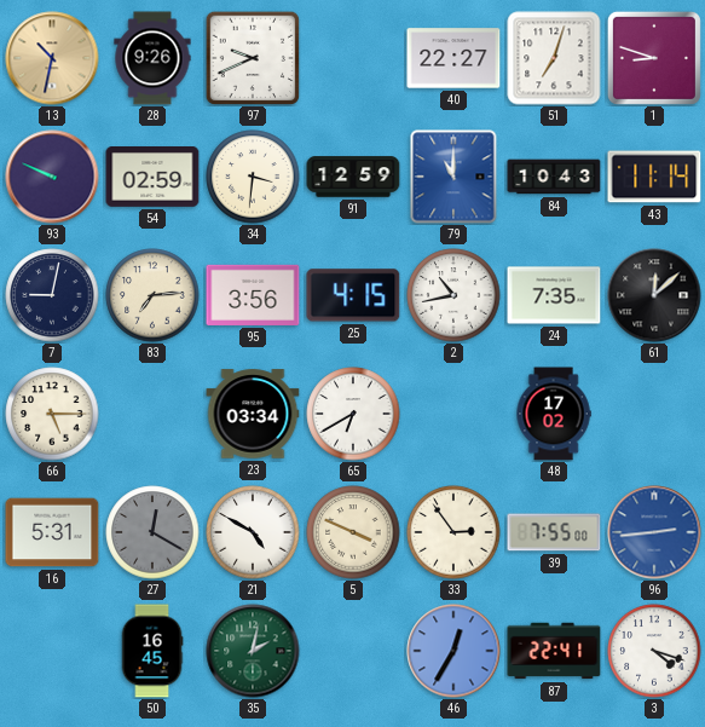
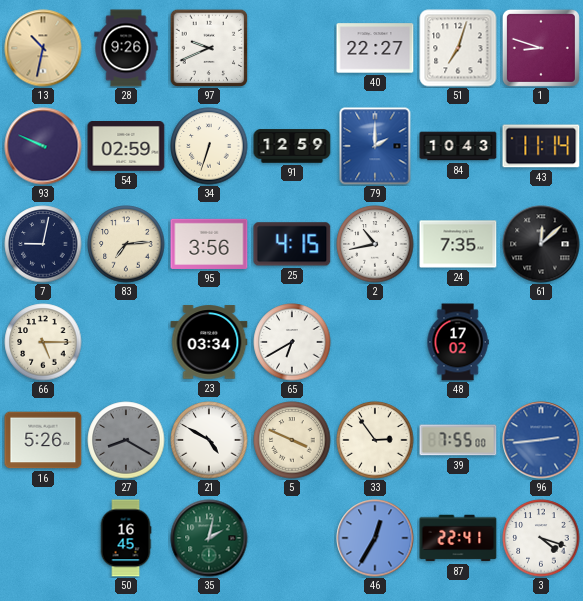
34: 3:31 -> 6:33 (209, 146)
79: 11:00 -> 2:00 (375, 146)
16: 5:31 -> 5:26 (43, 440)
27: 12:20 -> 8:20 (126, 440)
